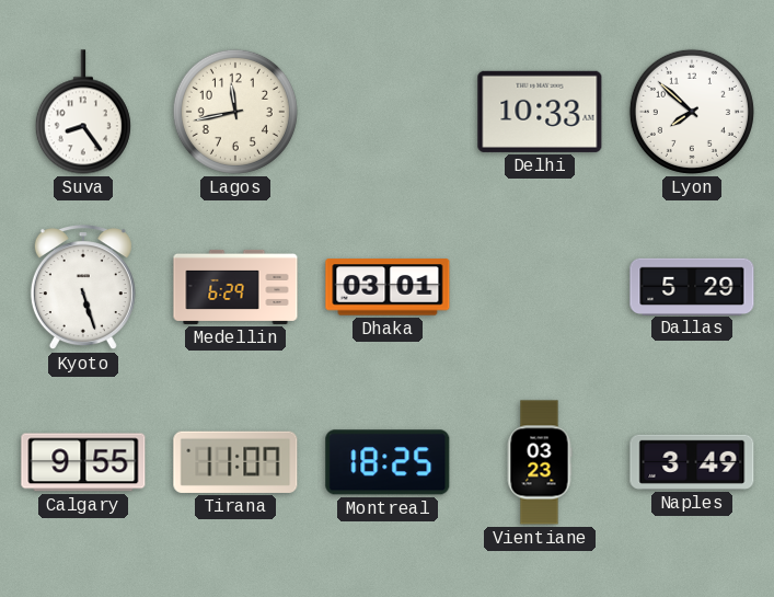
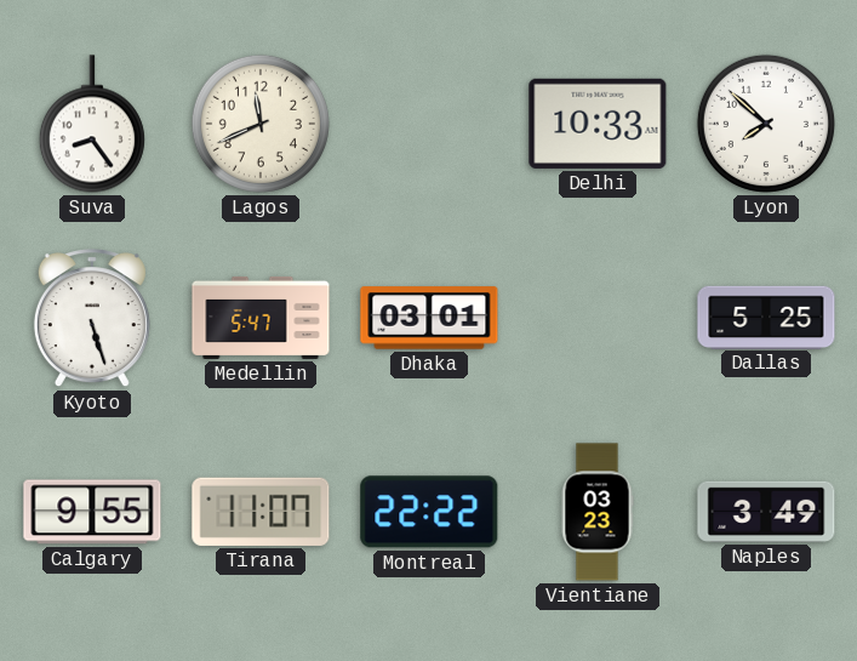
Lagos: 11:43 -> 11:41 (261, 124)
Medellin: 6:29 -> 5:47 (261, 318)
Dallas: 5:29 -> 5:25 (766, 317)
Montreal: 18:25 -> 22:22 (429, 512)
